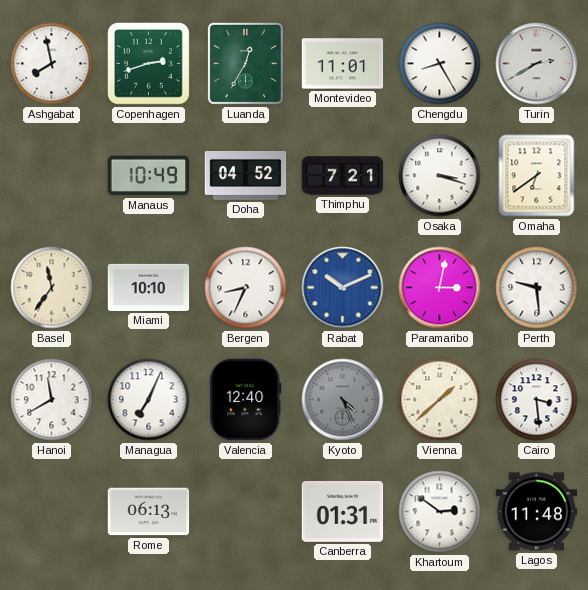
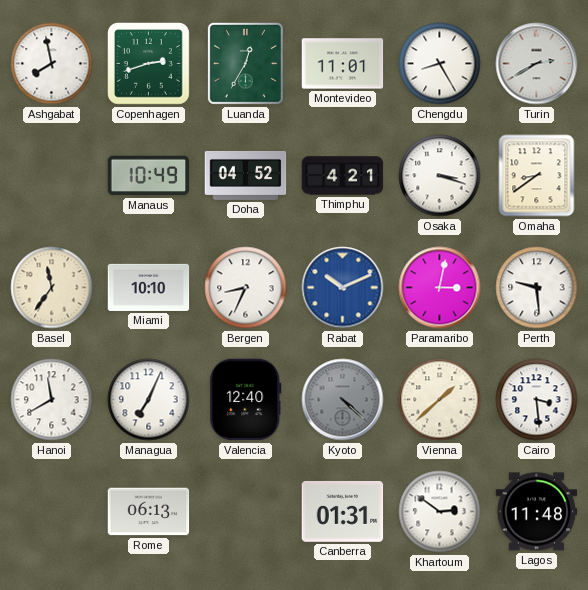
Thimphu: 7:21 -> 4:21 (343, 176)
Omaha: 6:39 -> 8:39 (537, 176)
Kyoto: 4:26 -> 4:22 (343, 400)
